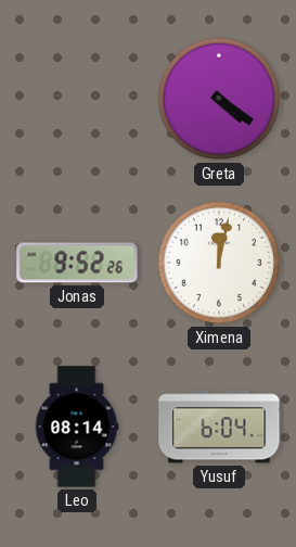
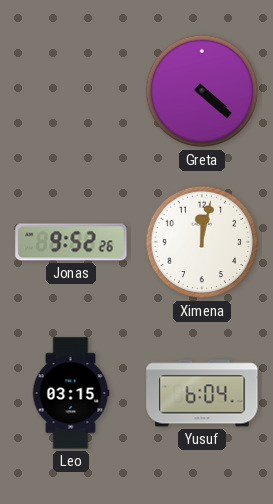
Greta: 4:21 -> 4:22 (202, 91)
Leo: 08:14 -> 03:15 (71, 393)
